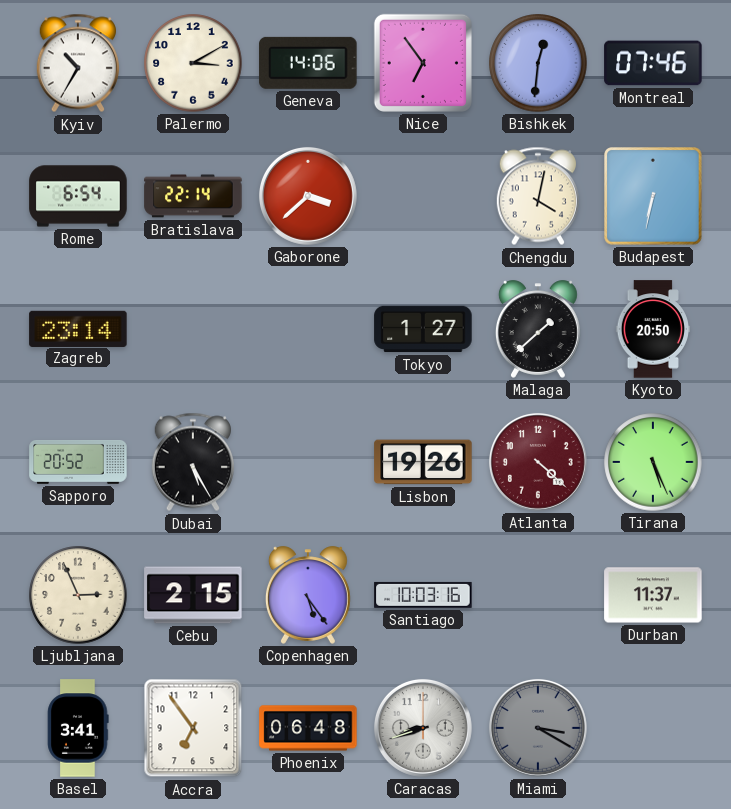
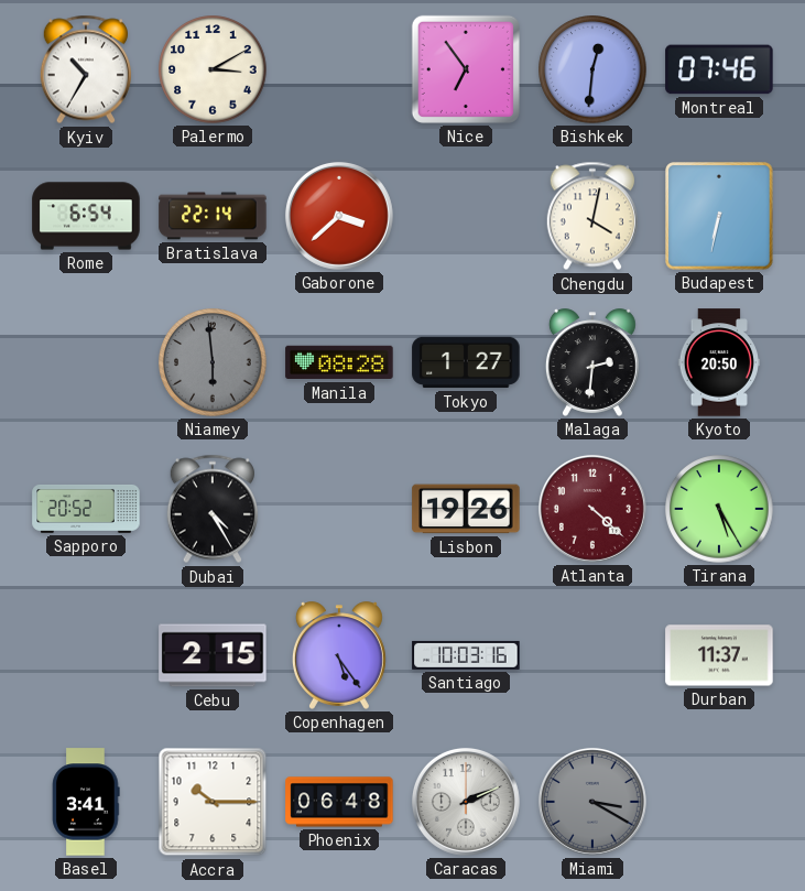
Geneva: 14:06 -> none (308, 63)
Zagreb: 23:14 -> none (78, 328)
Niamey: none -> 5:59 (213, 362)
Manila: none -> 08:28 (339, 362)
Malaga: 1:38 -> 2:31 (592, 362)
Dubai: 5:25 -> 4:25 (213, 509)
Tirana: 5:26 -> 5:25 (719, 509)
Ljubljana: 2:56 -> none (78, 595)
Accra: 6:54 -> 10:15 (213, 802)
Caracas: 8:42 -> 2:11 (466, 802)
